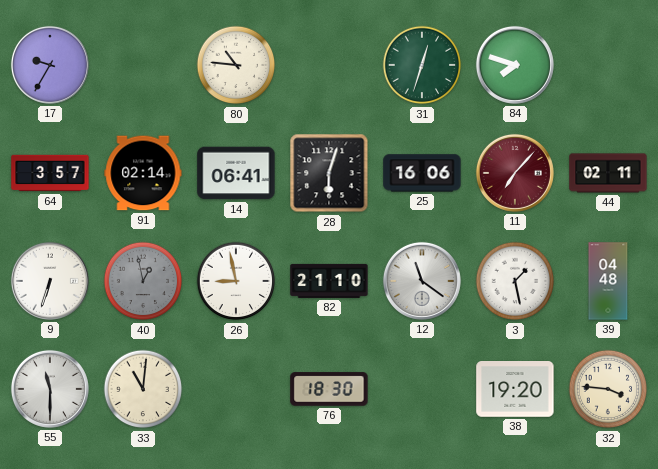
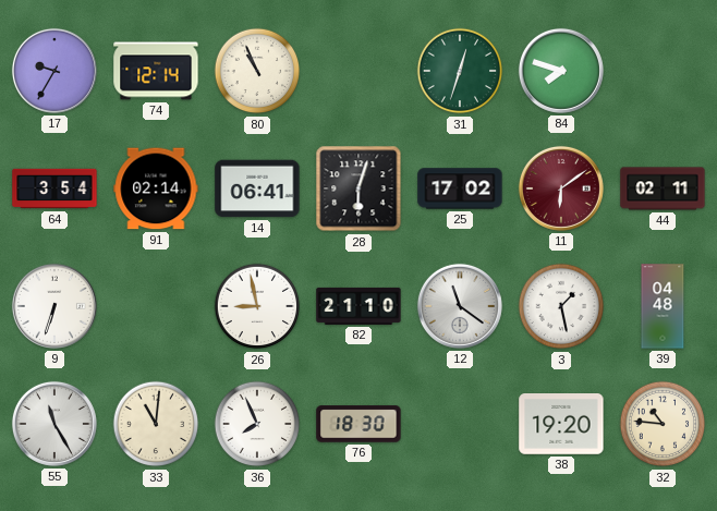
74: none -> 12:14 (156, 71)
80: 10:46 -> 10:56 (257, 71)
64: 3:57 -> 3:54 (54, 188)
25: 16:06 -> 17:02 (460, 188)
11: 7:07 -> 6:09 (561, 188)
40: 12:58 -> none (143, 281)
55: 11:30 -> 11:25 (54, 424)
36: none -> 7:56 (257, 424)
32: 3:46 -> 10:46 (663, 424)
